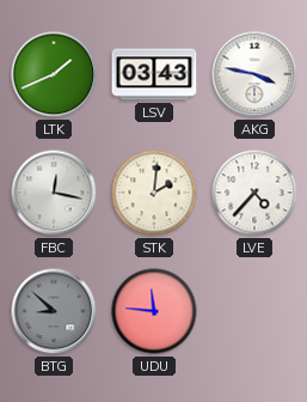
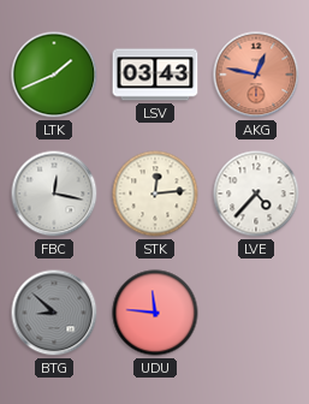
AKG: 3:47 -> 12:47 (256, 75)
AKG dial: white -> salmon (256, 75)
STK: 2:01 -> 12:14 (155, 194)
